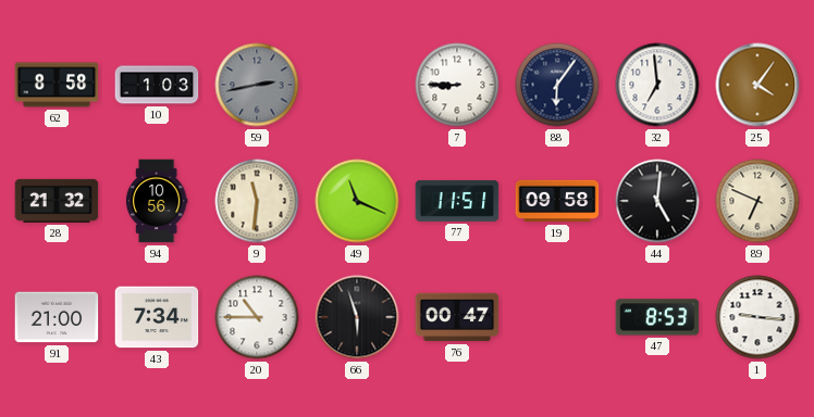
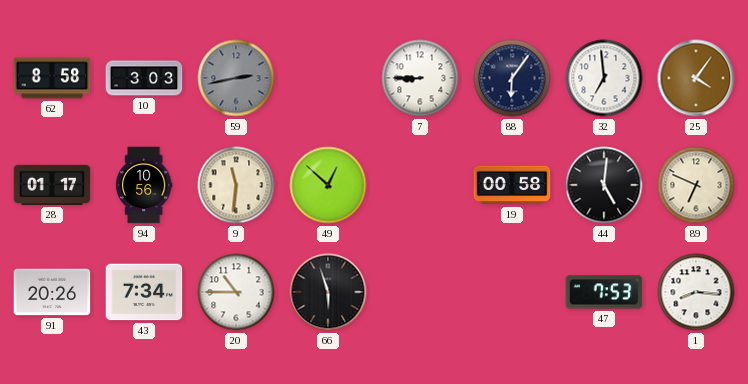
10: 1:03 -> 3:03 (144, 78)
28: 21:32 -> 01:17 (52, 185)
49: 11:19 -> 12:52 (328, 185)
77: 11:51 -> none (457, 201)
19: 09:58 -> 00:58 (512, 185)
91: 21:00 -> 20:26 (52, 292)
76: 00:47 -> none (457, 317)
47: 8:53 -> 7:53 (604, 292)
1: 9:16 -> 8:16 (696, 292)
